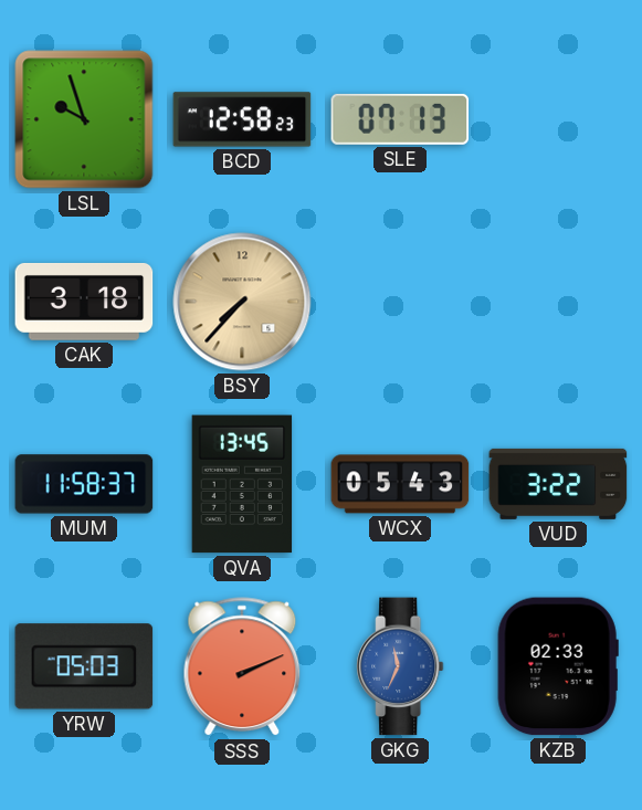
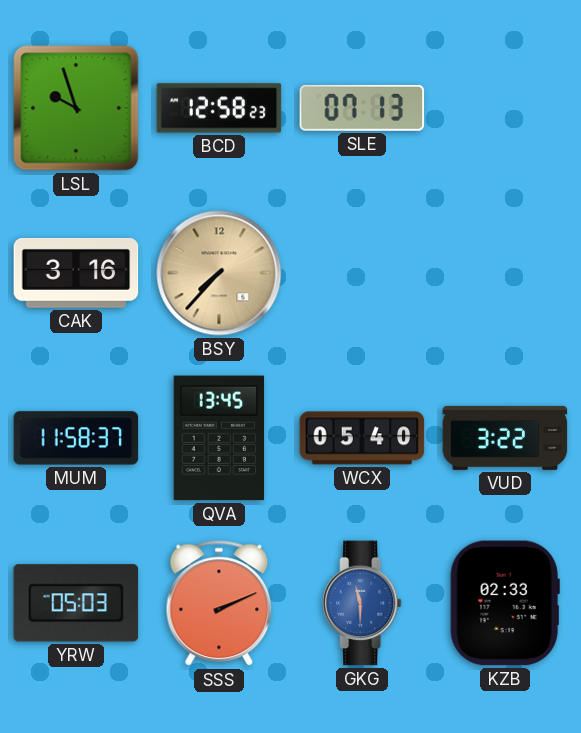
CAK: 3:18 -> 3:16 (76, 273)
WCX: 05:43 -> 05:40 (362, 438)
GKG: 11:34 -> 11:30 (362, 603)
